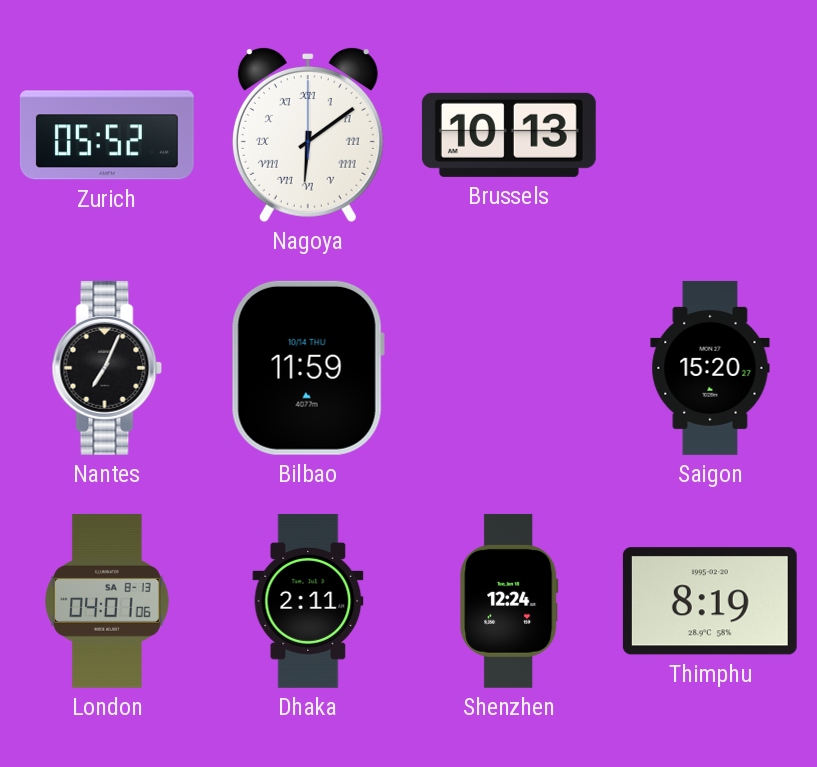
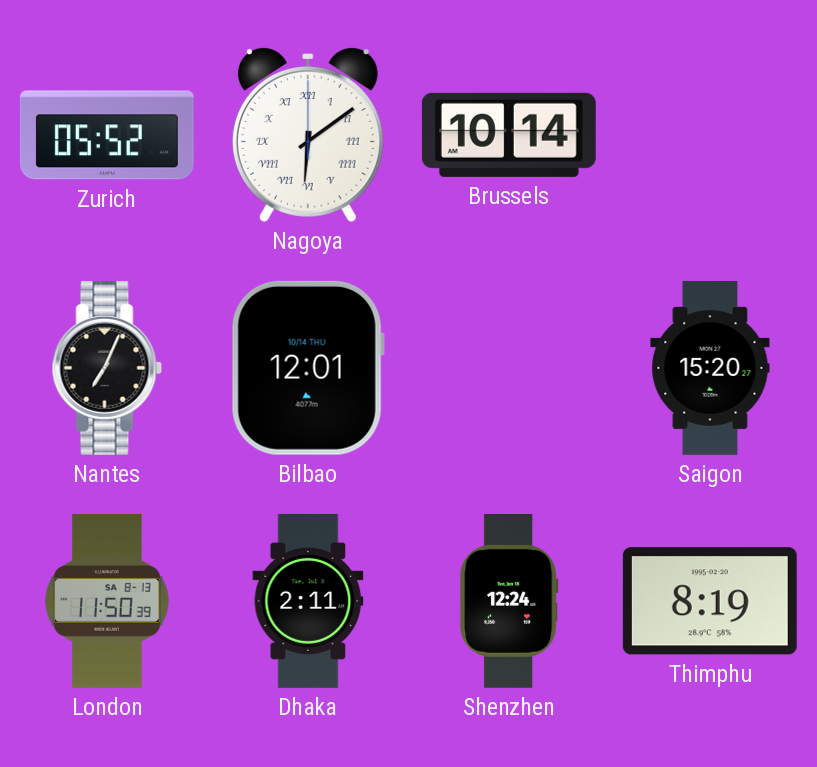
Brussels: 10:13 -> 10:14 (509, 135)
Bilbao: 11:59 -> 12:01 (308, 368)
London: 04:01 -> 11:50 (107, 601)
